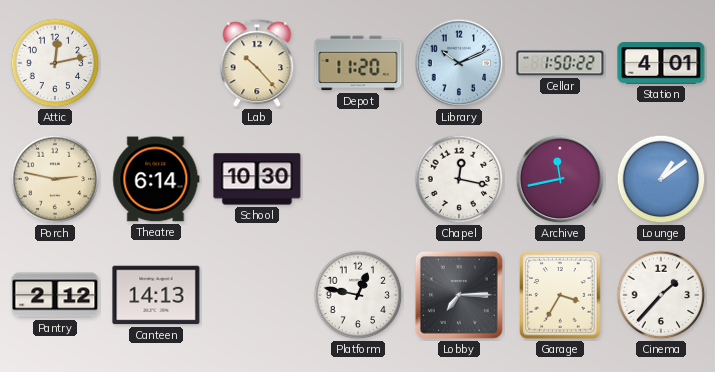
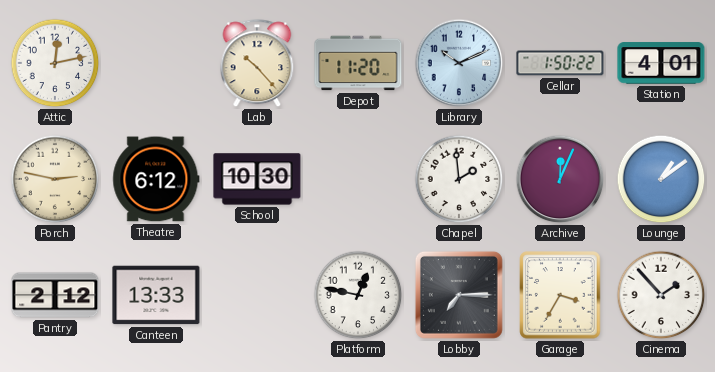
Theatre: 6:14 -> 6:12 (156, 179)
Chapel: 12:17 -> 1:59 (459, 179)
Archive: 11:43 -> 12:04 (560, 179)
Canteen: 14:13 -> 13:33 (156, 295)
Cinema: 1:37 -> 1:53 (661, 295)
